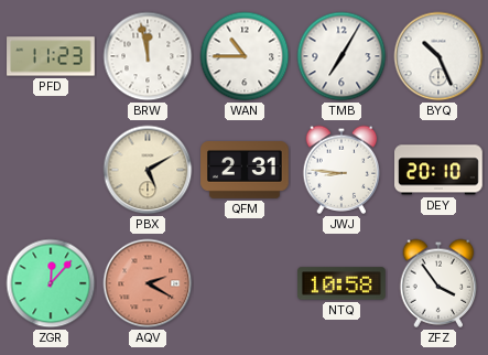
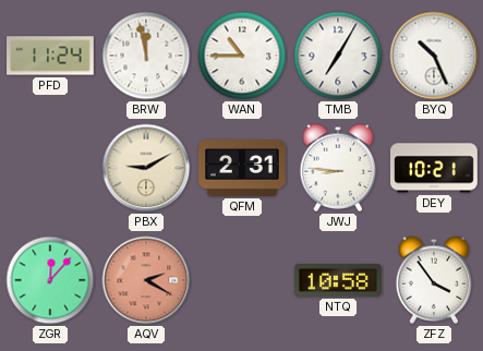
PFD: 11:23 -> 11:24 (50, 56)
PBX: 5:10 -> 9:10 (146, 168)
DEY: 20:10 -> 10:21 (435, 168)
